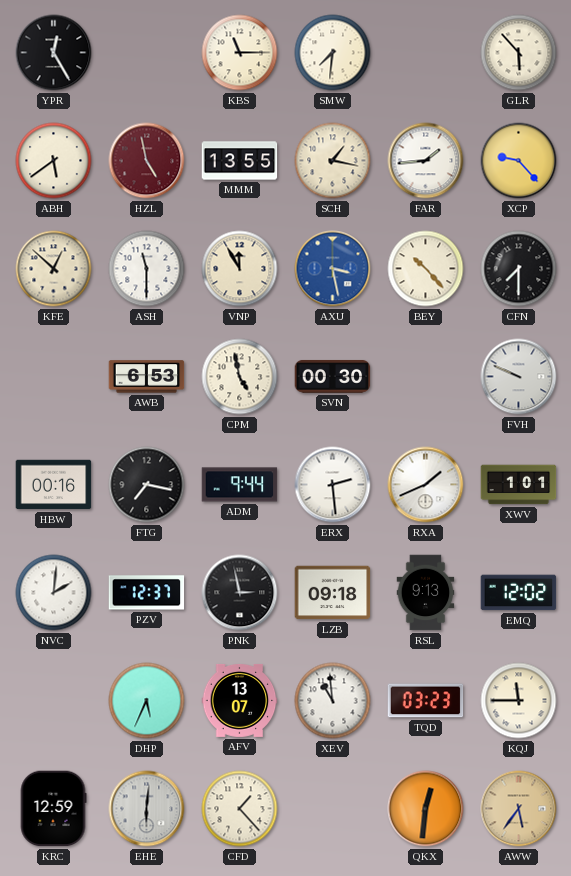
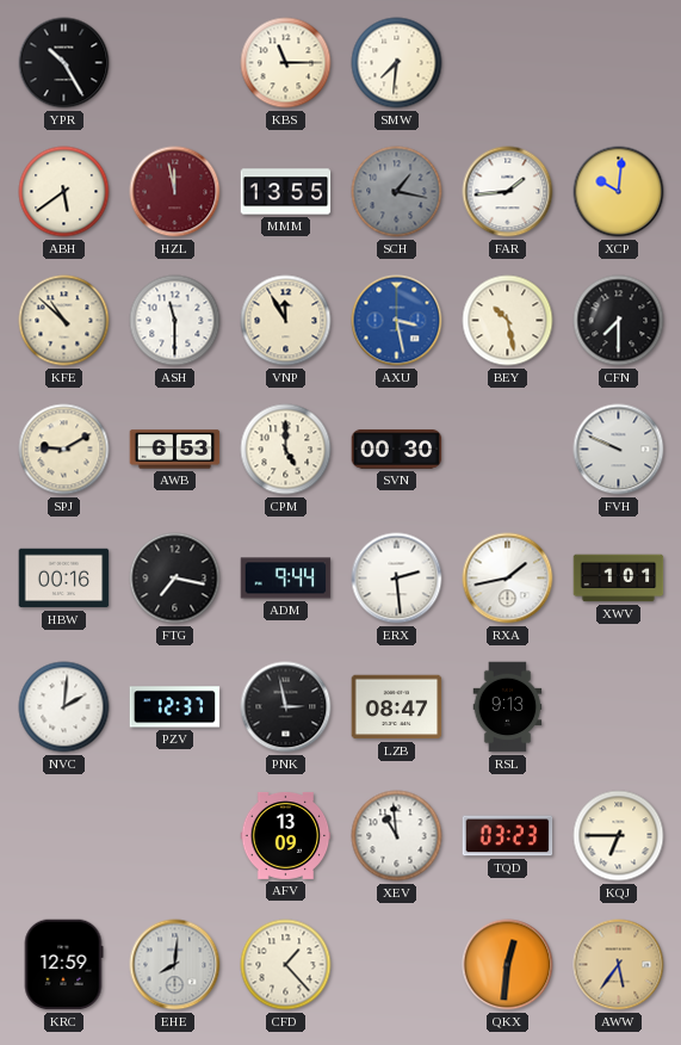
YPR: 12:25 -> 10:25 (64, 63)
GLR: 5:53 -> none (519, 53)
HZL: 4:58 -> 11:58 (175, 192)
SCH dial: cream -> grey (397, 192)
XCP: 9:23 -> 10:01 (619, 192)
KFE: 12:52 -> 10:52 (64, 321)
BEY: 10:23 -> 10:28 (508, 321)
SPJ: none -> 9:10 (64, 450)
CPM: 4:58 -> 5:00 (286, 450)
RXA: 1:41 -> 1:43 (508, 579)
LZB: 09:18 -> 08:47 (397, 707)
EMQ: 12:02 -> none (519, 593)
DHP: 5:34 -> none (147, 701)
AFV: 13:07 -> 13:09 (286, 835)
KQJ: 11:45 -> 6:45 (619, 836)
EHE: 6:01 -> 8:01 (175, 965)
